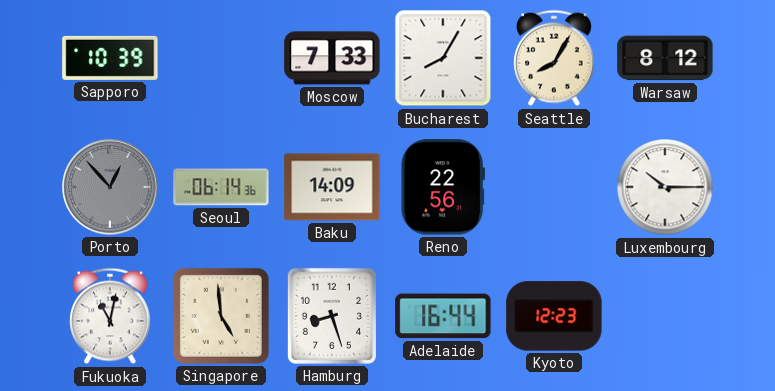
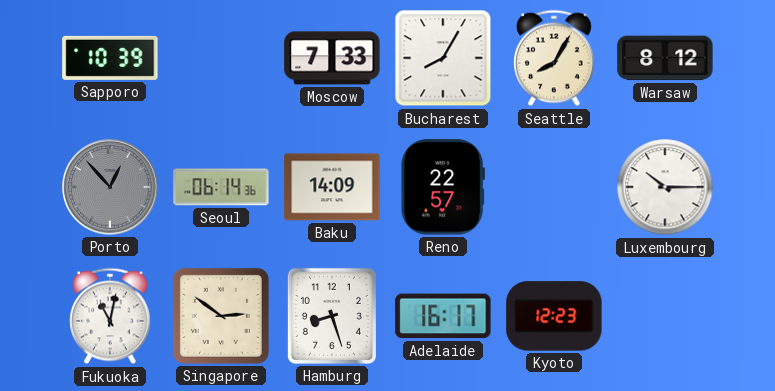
Reno: 22:56 -> 22:57 (442, 187)
Singapore: 4:59 -> 2:51 (221, 316)
Adelaide: 16:44 -> 16:17 (443, 316)
